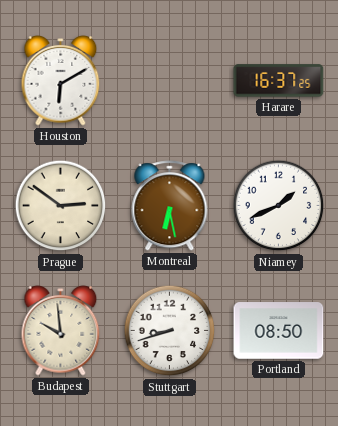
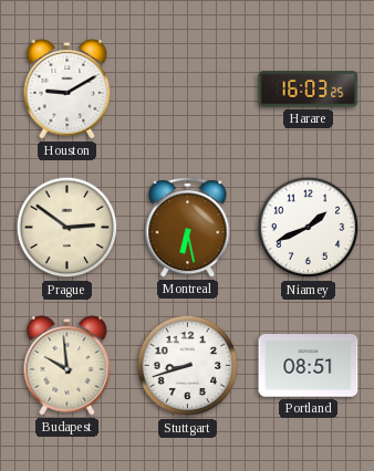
Houston: 6:10 -> 9:10 (67, 90)
Harare: 16:37 -> 16:03 (309, 90)
Portland: 08:50 -> 08:51 (309, 366)
